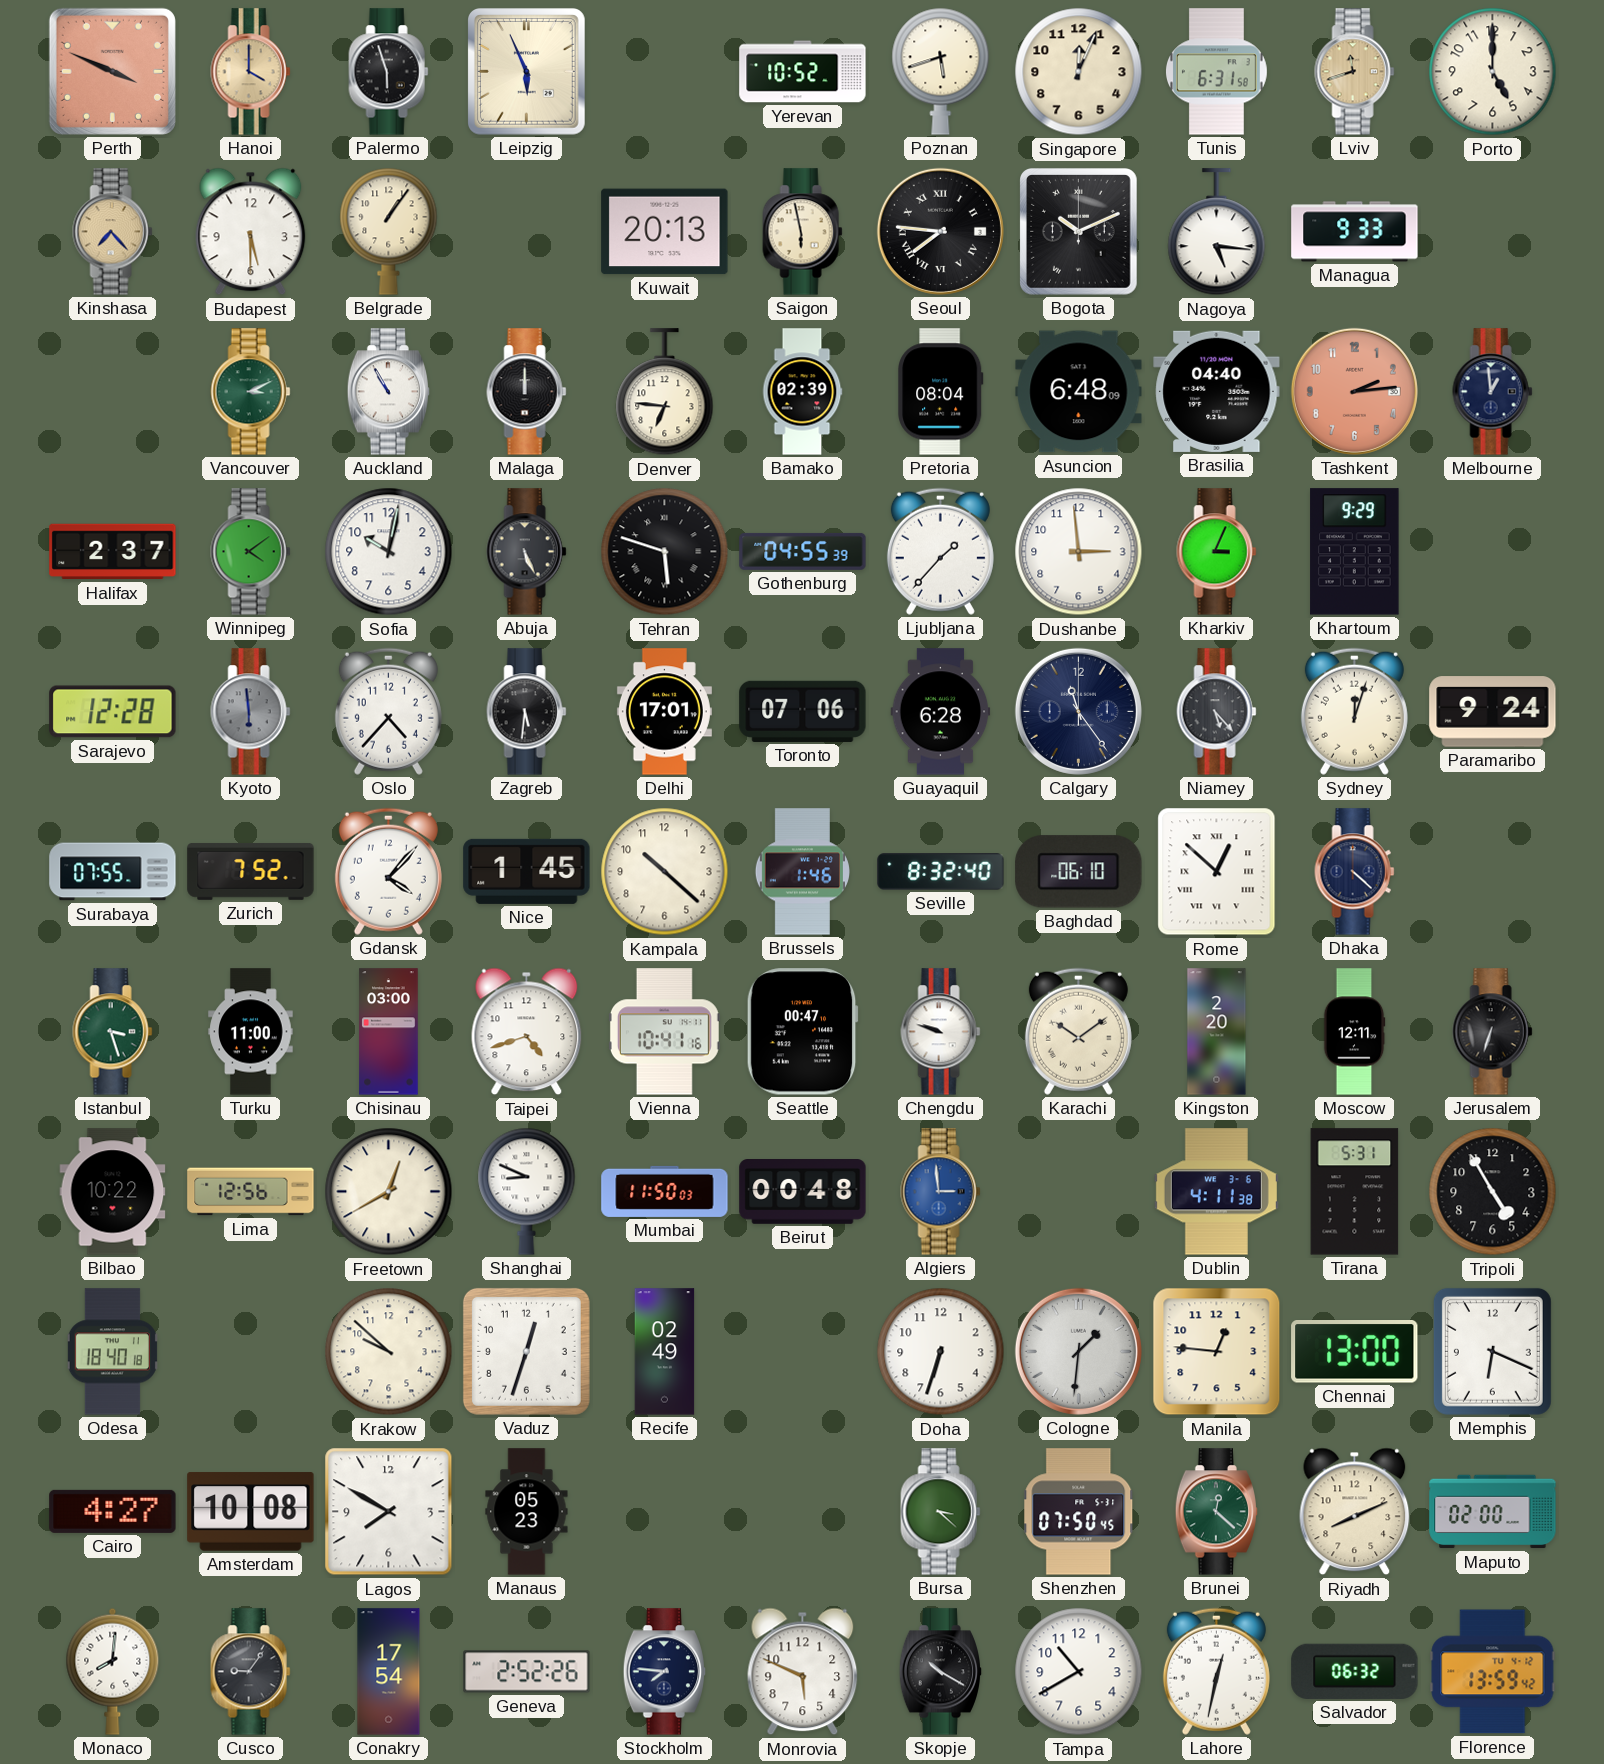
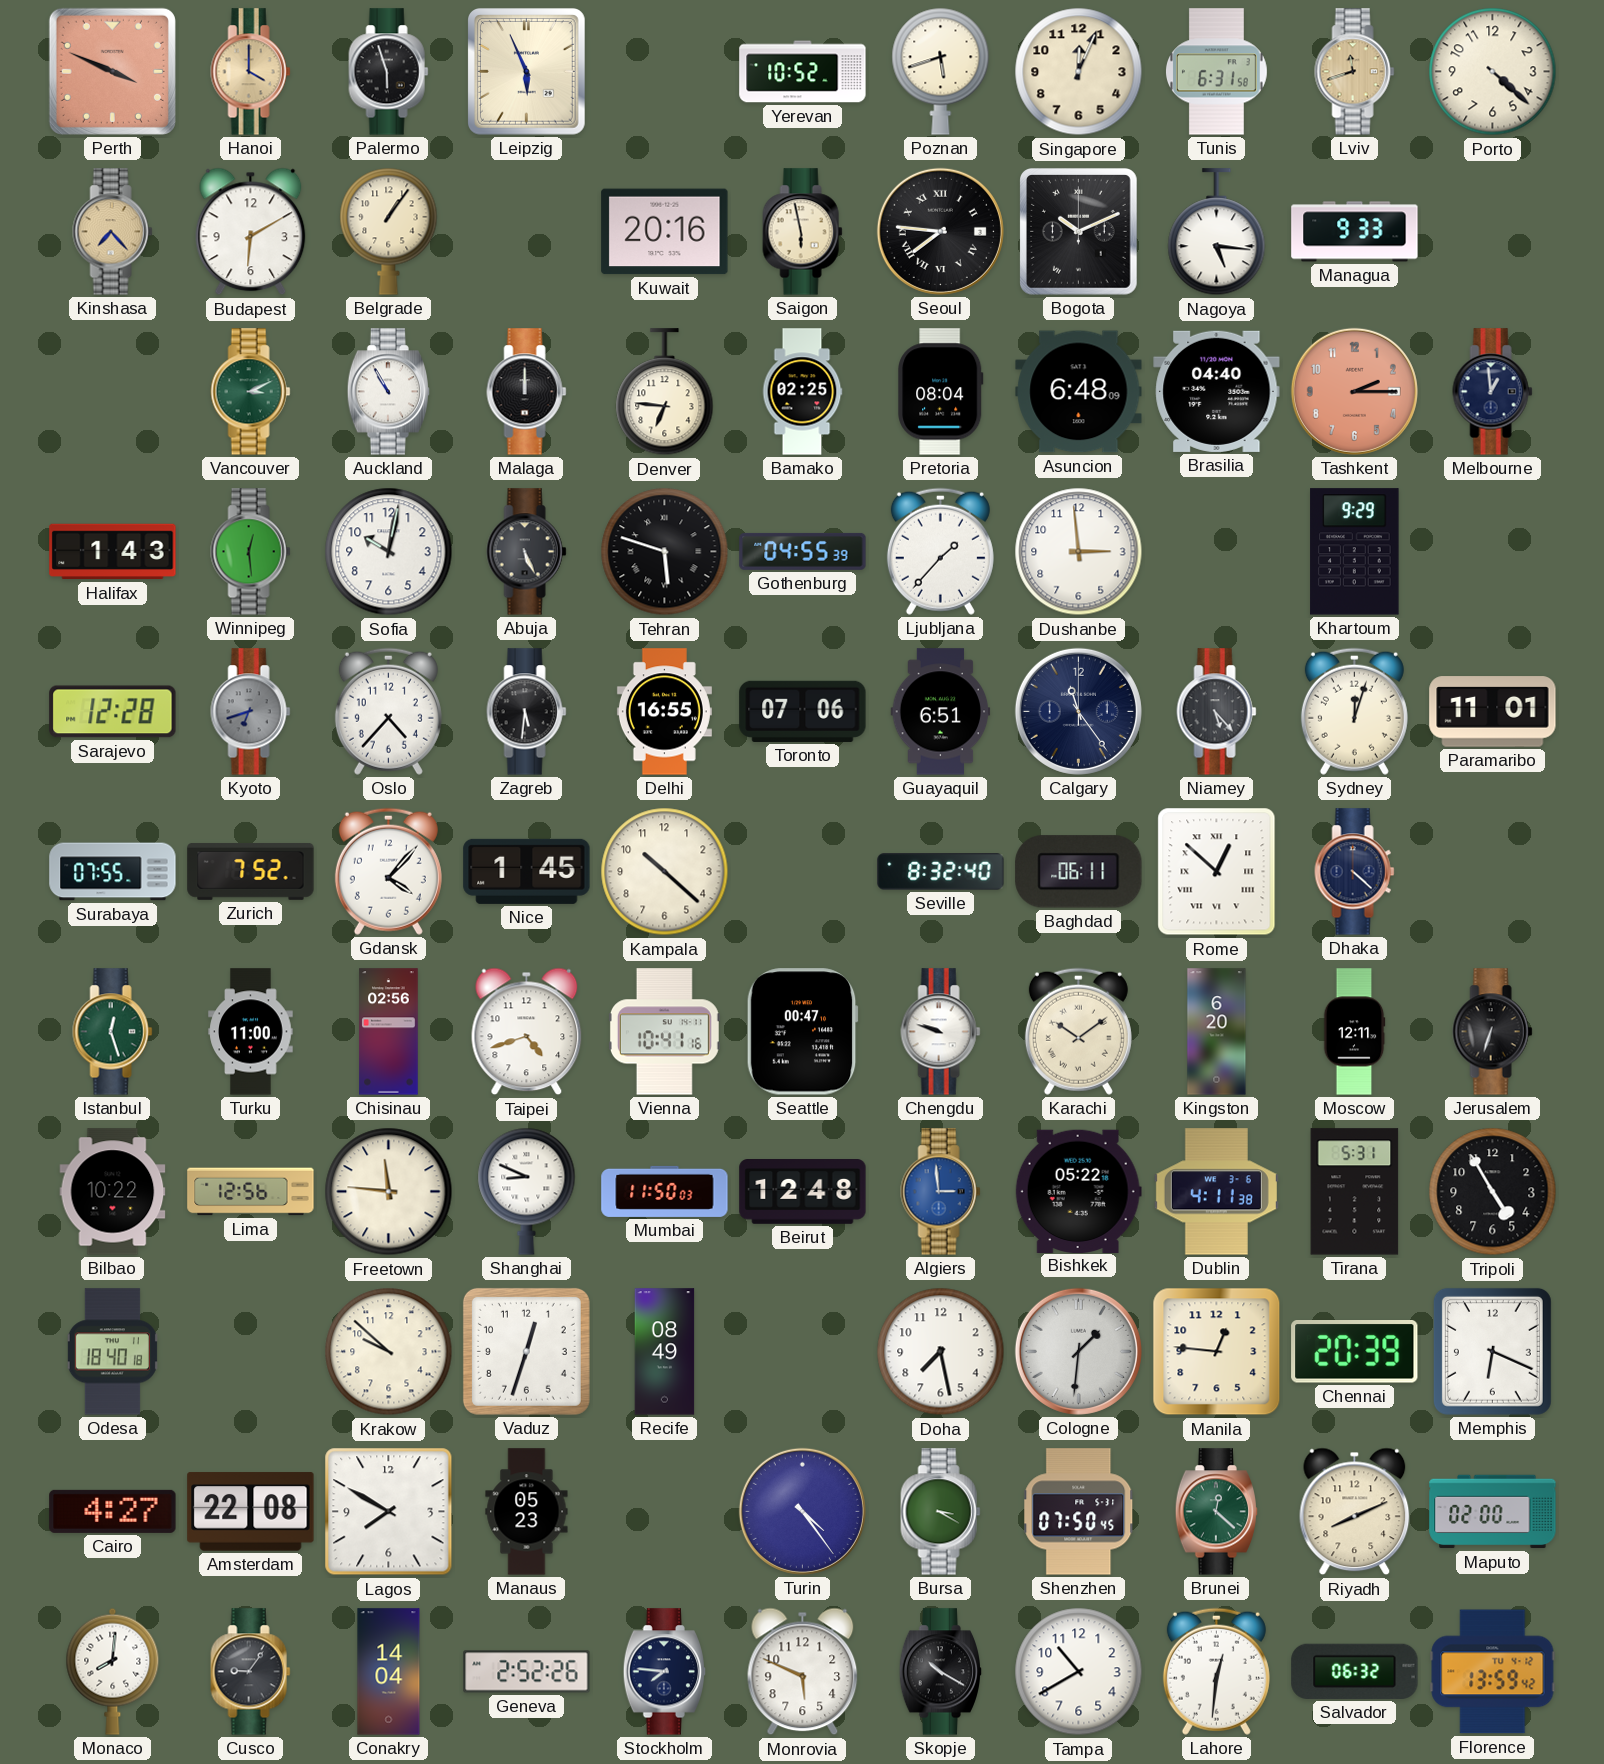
Porto: 5:00 -> 4:22 (1493, 72)
Budapest: 5:30 -> 6:10 (251, 232)
Kuwait: 20:13 -> 20:16 (665, 232)
Bamako: 02:39 -> 02:25 (802, 392)
Tashkent: 2:14 -> 2:15 (1354, 391)
Halifax: 2:37 -> 1:43 (113, 552)
Winnipeg: 4:09 -> 12:29 (251, 552)
Kharkiv: 3:04 -> none (1217, 552)
Kyoto: 5:59 -> 6:42 (251, 712)
Delhi: 17:01 -> 16:55 (664, 712)
Guayaquil: 6:28 -> 6:51 (941, 712)
Paramaribo: 9:24 -> 11:01 (1493, 712)
Brussels: 1:46 -> none (802, 872)
Baghdad: 06:10 -> 06:11 (1079, 872)
Istanbul: 3:27 -> 12:27 (113, 1032)
Chisinau: 03:00 -> 02:56 (389, 1032)
Kingston: 2:20 -> 6:20 (1217, 1032)
Freetown: 12:40 -> 11:46 (389, 1192)
Beirut: 00:48 -> 12:48 (803, 1192)
Bishkek: none -> 05:22 (1078, 1191)
Recife: 02:49 -> 08:49 (665, 1352)
Doha: 6:33 -> 7:28 (941, 1352)
Chennai: 13:00 -> 20:39 (1355, 1352)
Amsterdam: 10:08 -> 22:08 (251, 1512)
Turin: none -> 4:24 (802, 1511)
Bursa: 3:22 -> 3:20 (941, 1512)
Conakry: 17:54 -> 14:04 (389, 1672)
Lahore: 12:32 -> 12:31 (1216, 1671)
